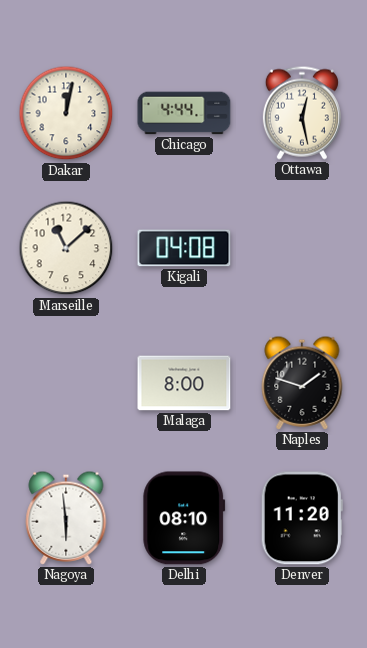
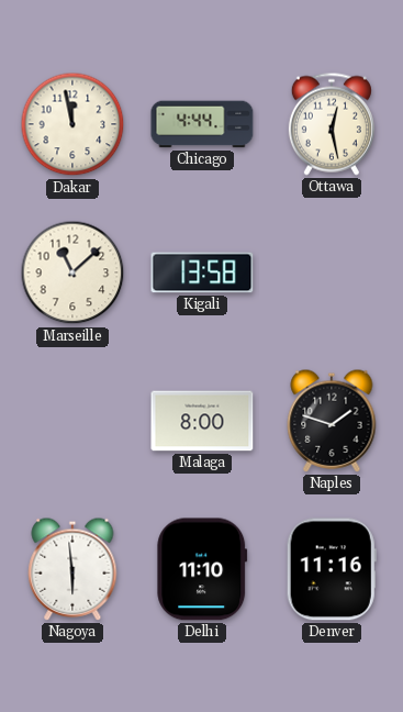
Dakar: 12:02 -> 11:58 (72, 124)
Kigali: 04:08 -> 13:58 (202, 272)
Delhi: 08:10 -> 11:10 (202, 569)
Denver: 11:20 -> 11:16 (332, 569)
